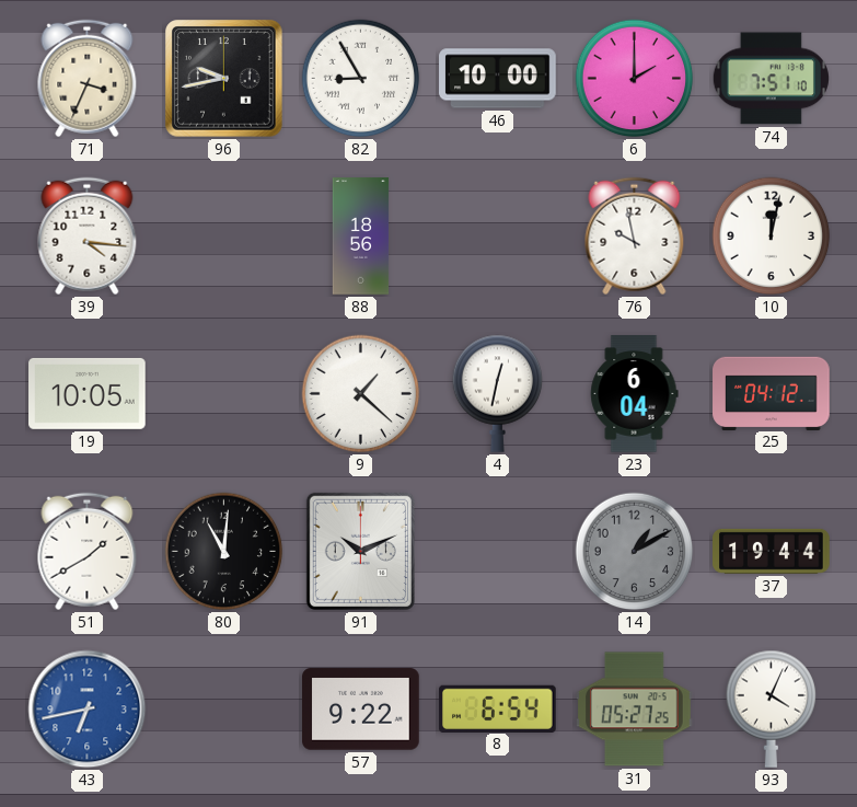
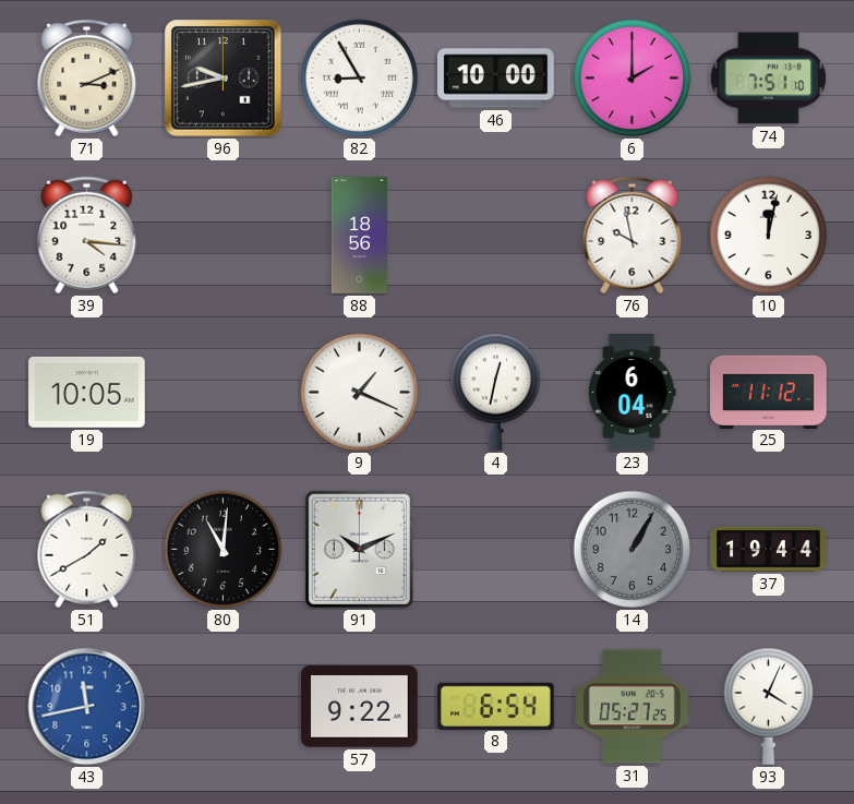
71: 3:34 -> 3:11 (87, 79)
9: 1:22 -> 1:19 (360, 393)
25: 04:12 -> 11:12 (769, 392)
14: 1:10 -> 1:05 (633, 550)
43: 6:43 -> 11:43 (87, 707)
